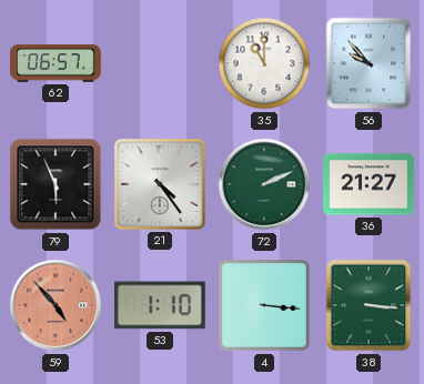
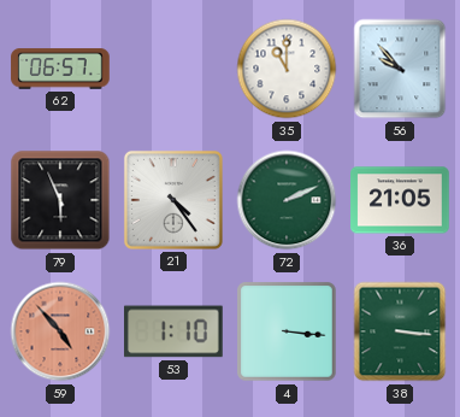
36: 21:27 -> 21:05 (400, 200)
